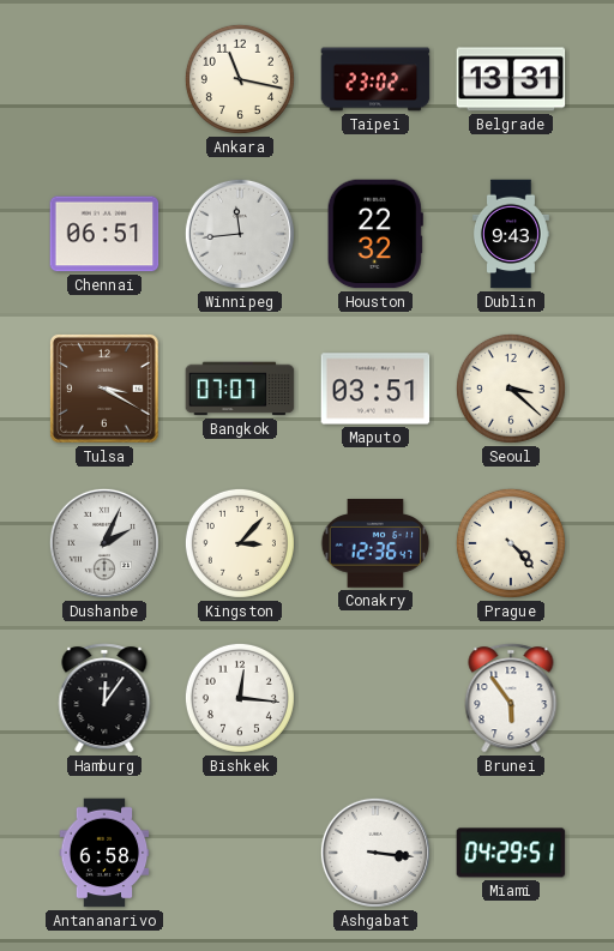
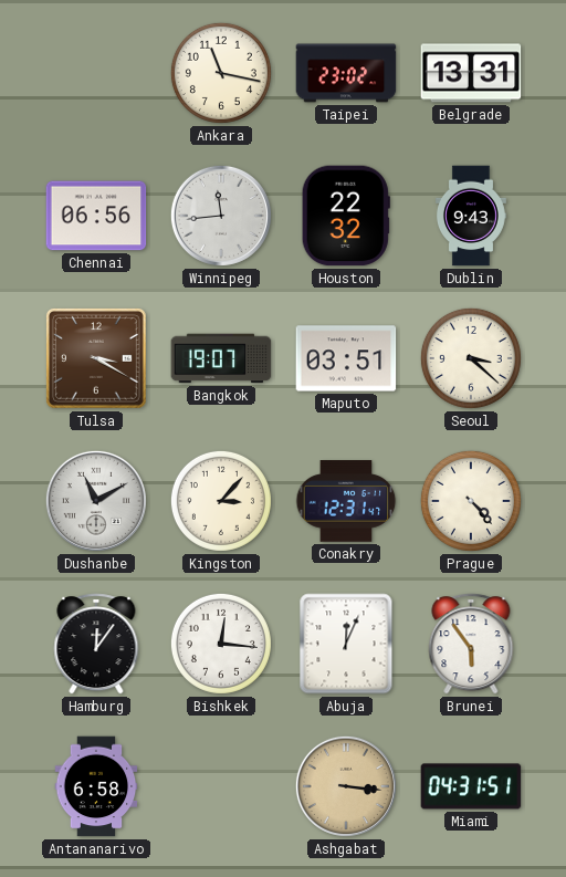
Chennai: 06:51 -> 06:56 (96, 216)
Bangkok: 07:07 -> 19:07 (221, 358)
Dushanbe: 2:04 -> 11:10 (96, 501)
Conakry: 12:36 -> 12:31 (346, 501)
Abuja: none -> 12:04 (346, 644)
Ashgabat dial: white -> champagne (346, 786)
Miami: 04:29 -> 04:31 (471, 786)
